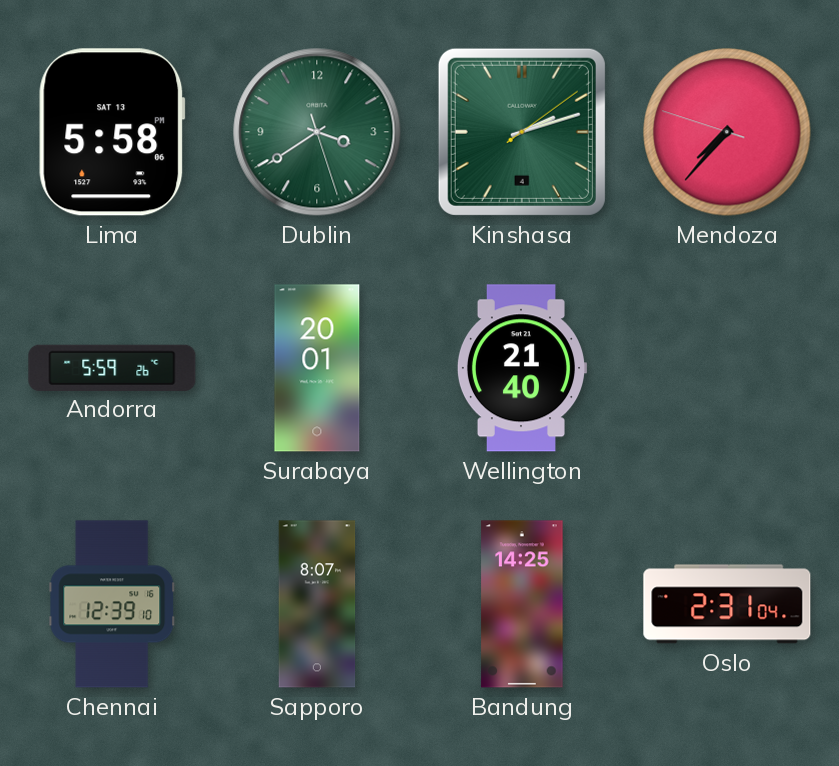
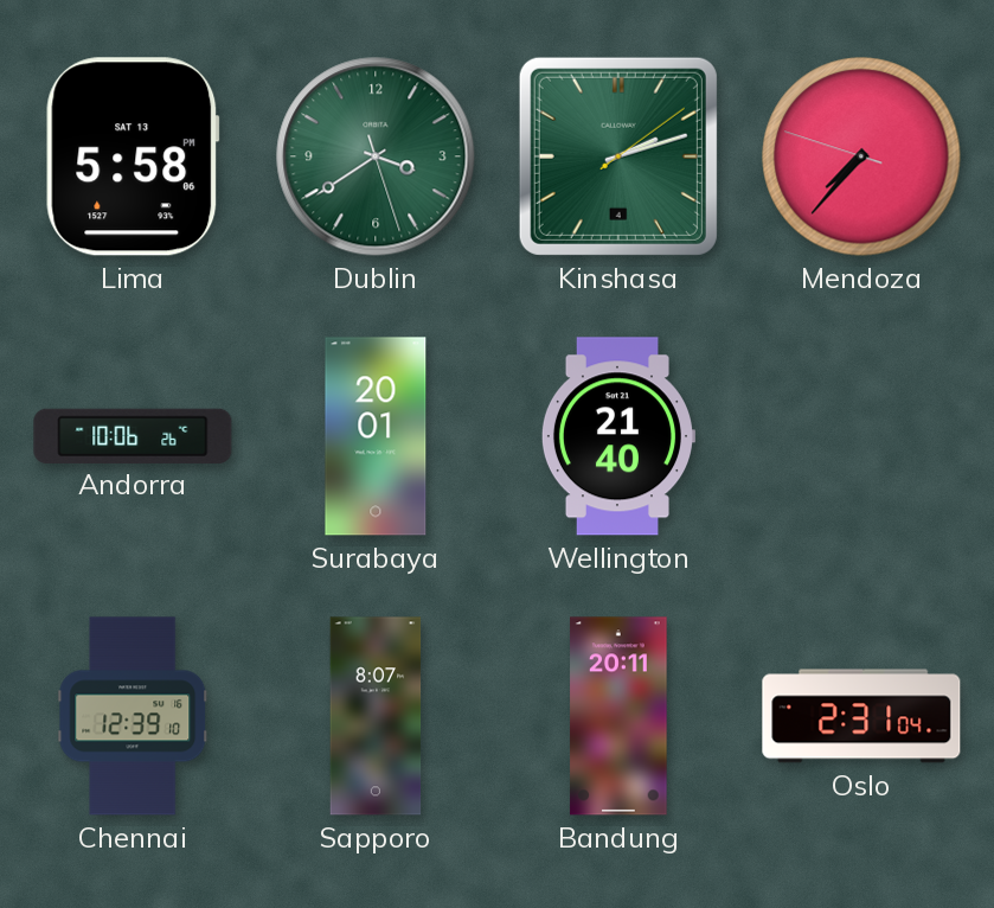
Andorra: 5:59 -> 10:06 (133, 435)
Bandung: 14:25 -> 20:11 (618, 716)
